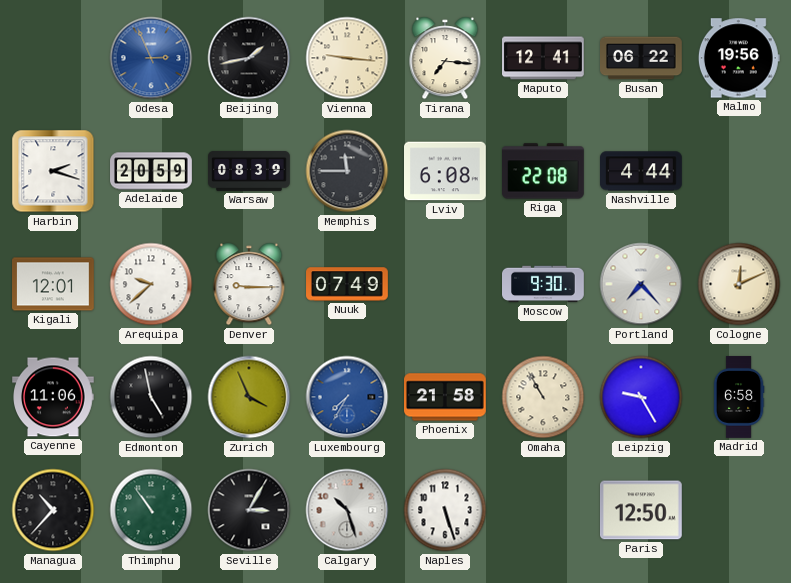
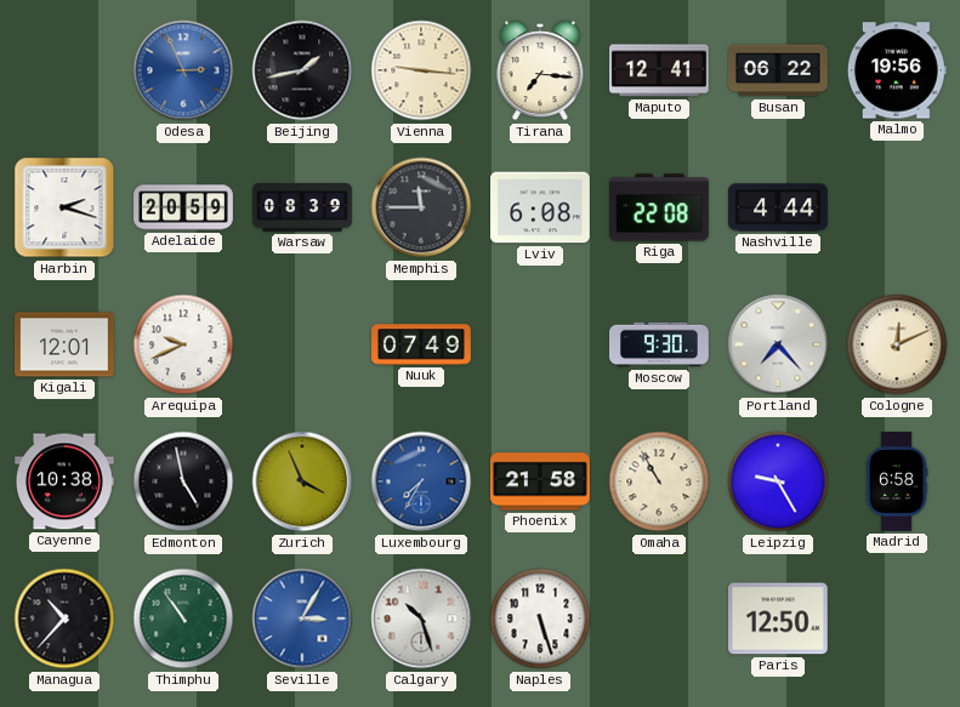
Arequipa: 9:38 -> 9:41 (183, 344)
Denver: 9:15 -> none (249, 284)
Cayenne: 11:06 -> 10:38 (66, 481)
Seville dial: black -> blue (302, 618)
